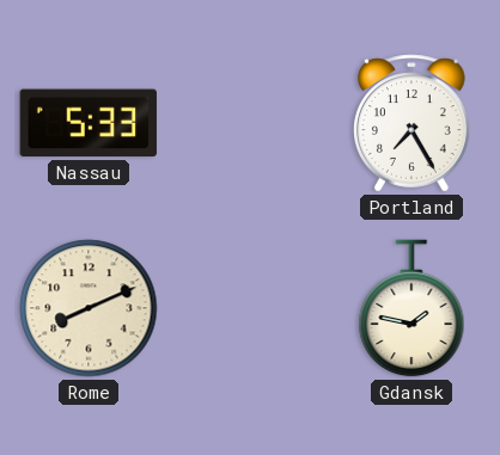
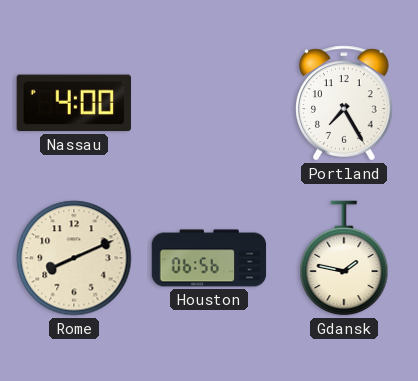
Nassau: 5:33 -> 4:00 (74, 103)
Houston: none -> 06:56 (209, 258)
